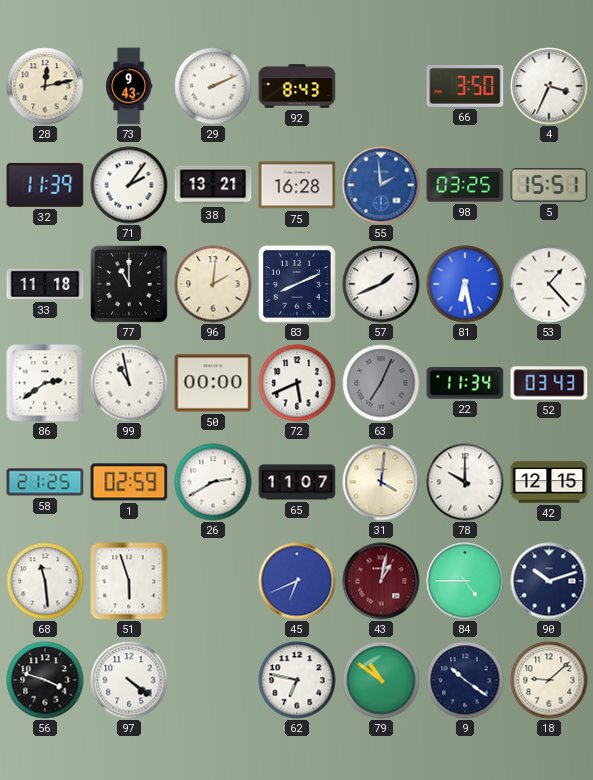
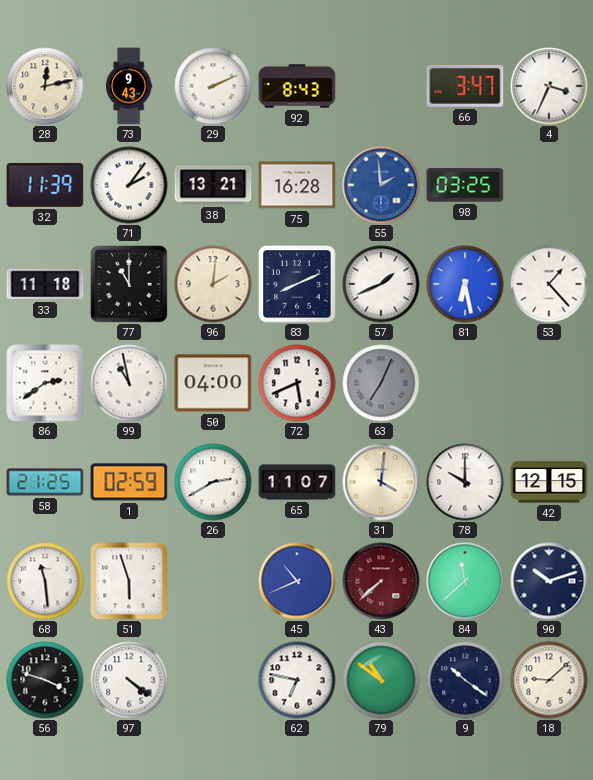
66: 3:50 -> 3:47 (465, 86)
5: 15:51 -> none (549, 185)
50: 00:00 -> 04:00 (213, 383)
22: 11:34 -> none (465, 383)
52: 03:43 -> none (549, 383)
45: 6:41 -> 10:41 (297, 581)
43: 1:02 -> 7:38 (381, 581)
84: 4:45 -> 11:38 (465, 581)
